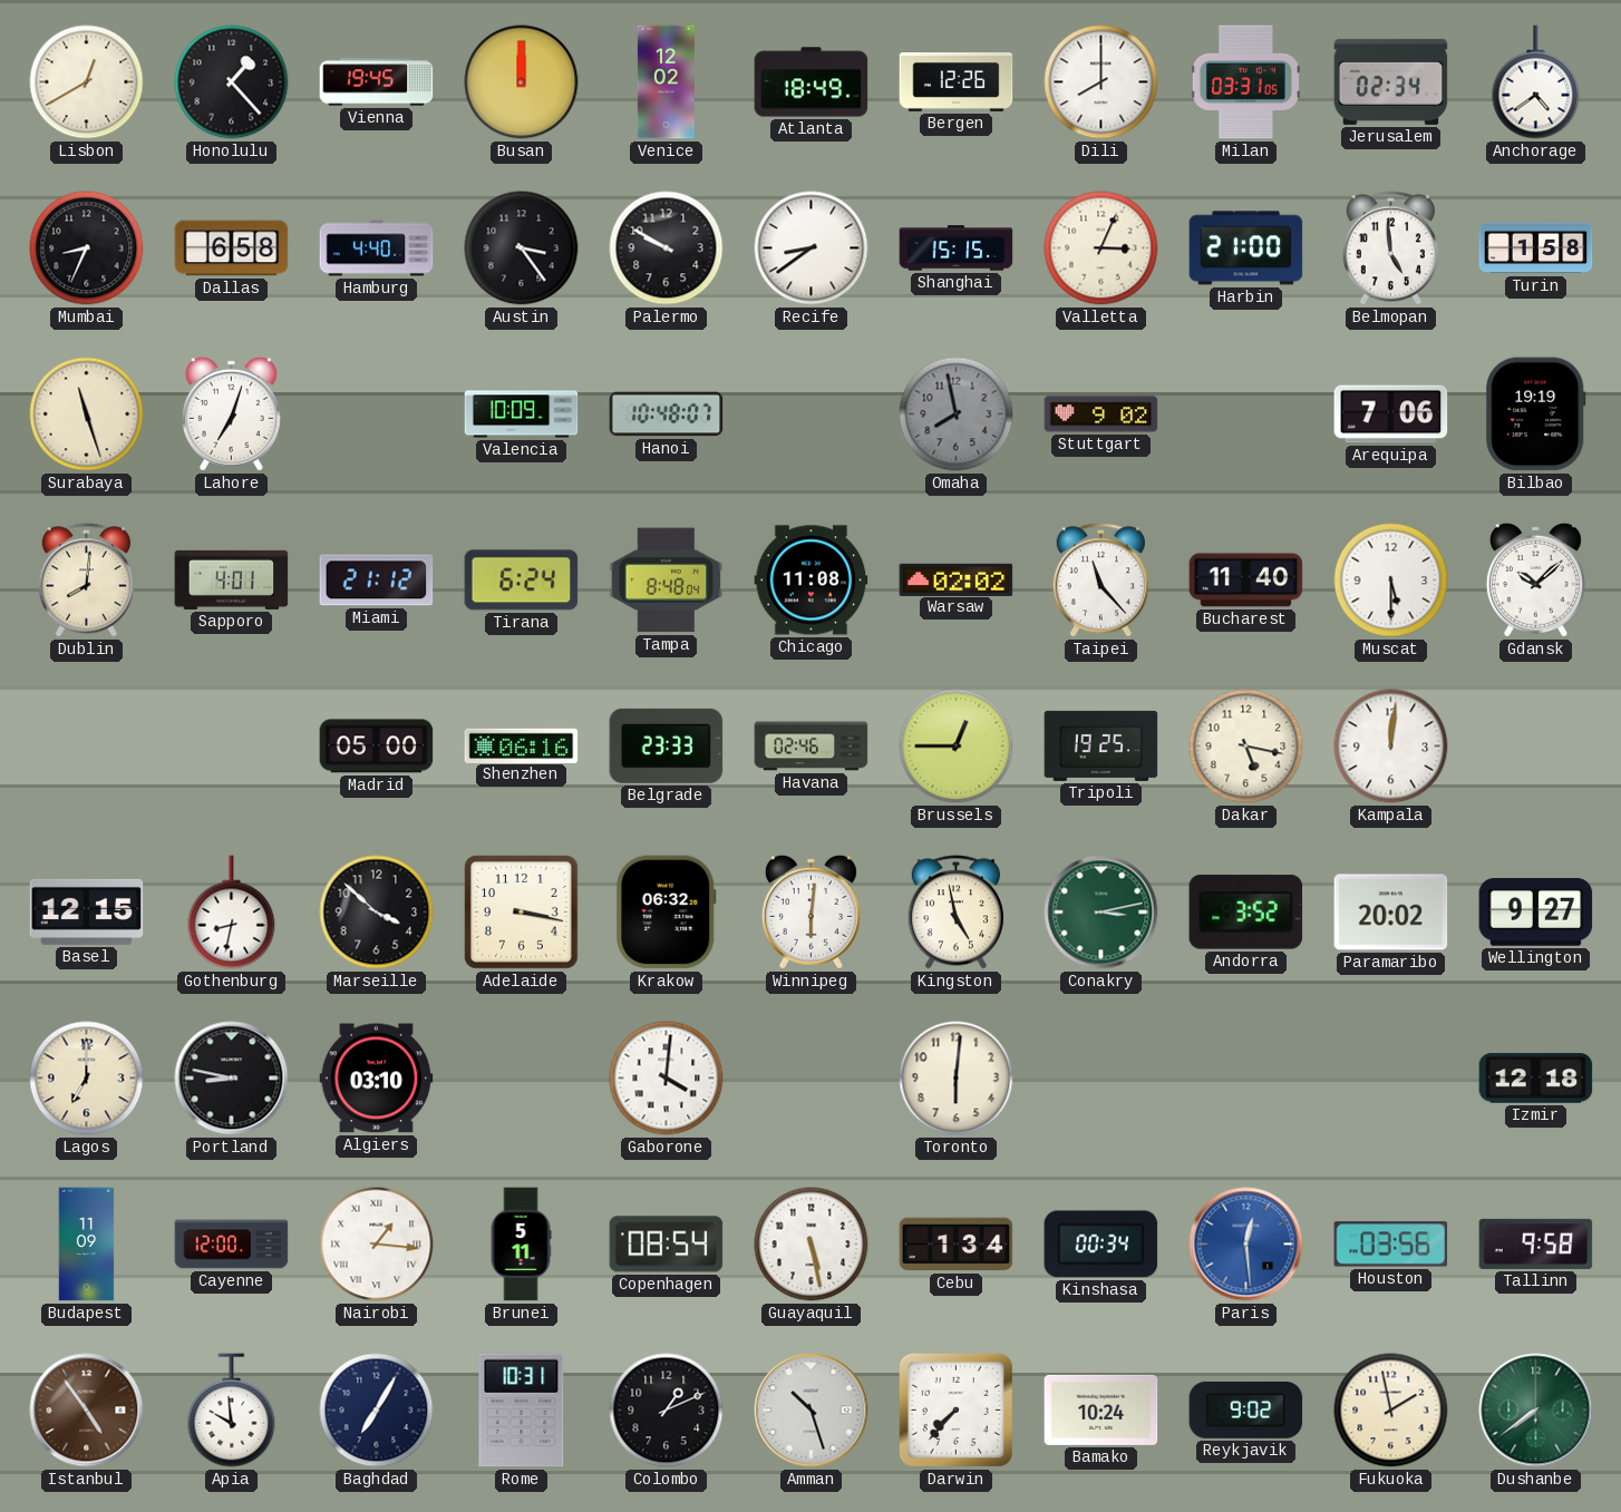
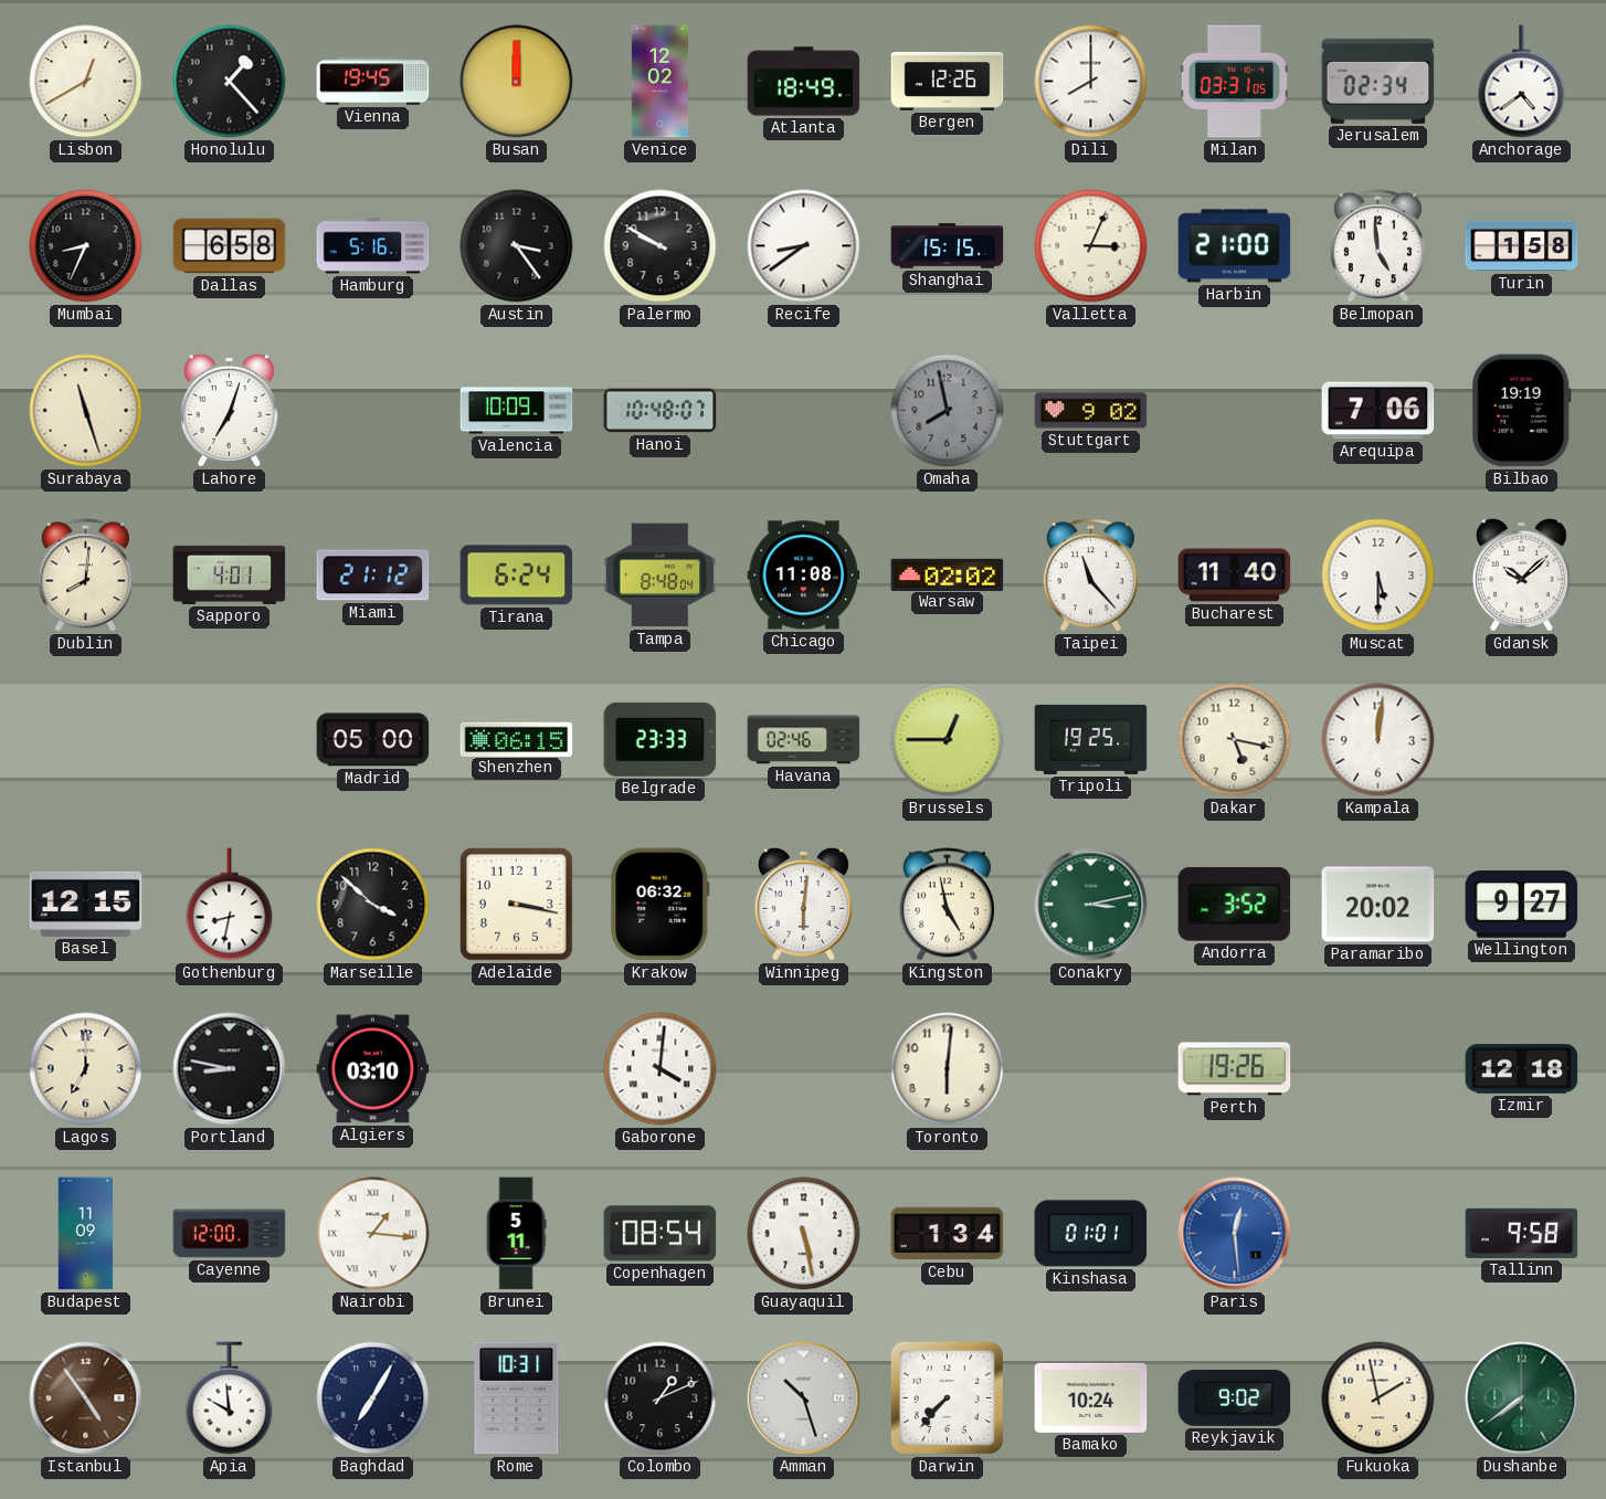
Hamburg: 4:40 -> 5:16 (373, 246)
Shenzhen: 06:16 -> 06:15 (517, 739)
Perth: none -> 19:26 (1235, 1069)
Kinshasa: 00:34 -> 01:01 (1091, 1234)
Houston: 03:56 -> none (1391, 1245)
